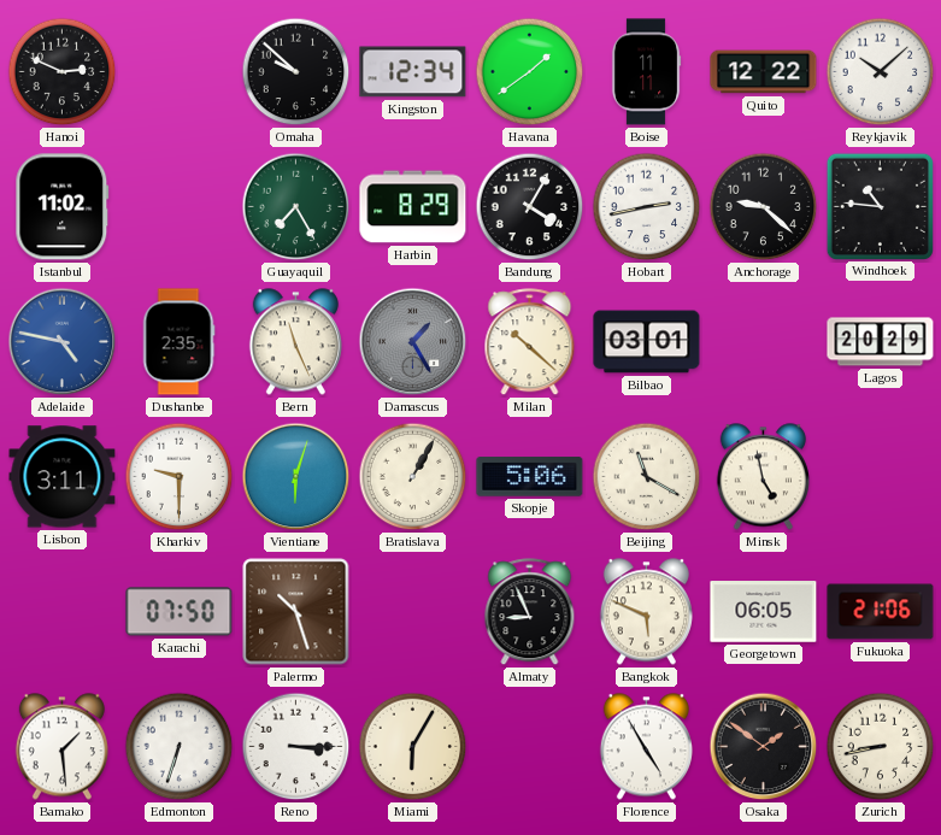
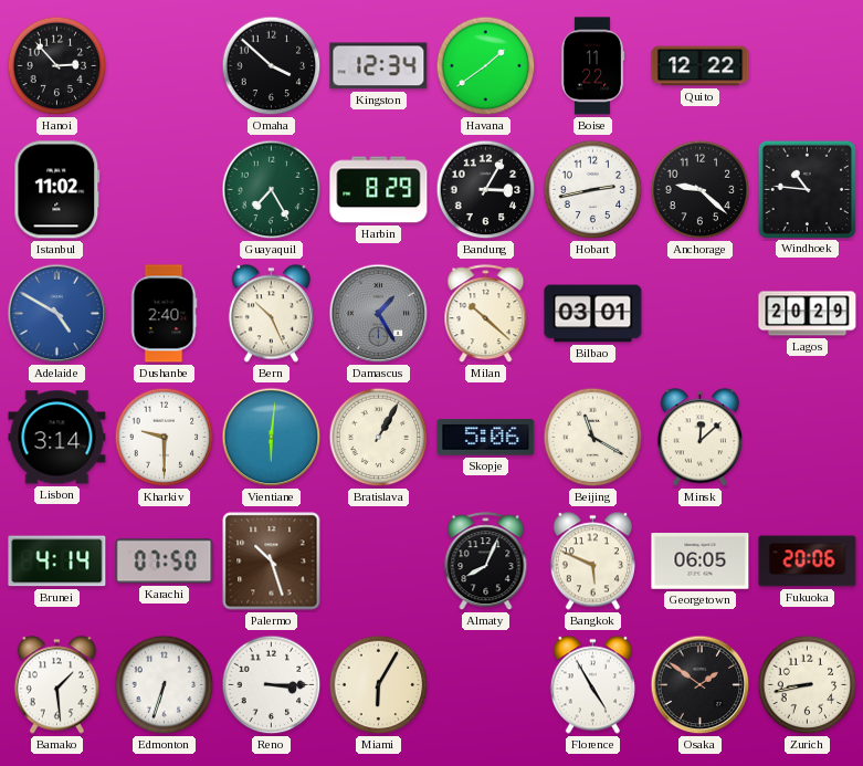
Hanoi: 2:49 -> 2:53 (57, 66)
Omaha: 9:52 -> 3:52 (272, 66)
Boise: 11:11 -> 11:22 (592, 66)
Reykjavik: 10:08 -> none (881, 72)
Bandung: 4:05 -> 3:05 (486, 190)
Adelaide: 4:47 -> 4:50 (57, 314)
Dushanbe: 2:35 -> 2:40 (164, 314)
Bern: 11:26 -> 10:26 (271, 314)
Lisbon: 3:11 -> 3:14 (57, 438)
Vientiane: 6:03 -> 6:01 (272, 438)
Minsk: 4:58 -> 12:08 (699, 438)
Brunei: none -> 4:14 (57, 562)
Almaty: 8:56 -> 8:04 (486, 562)
Fukuoka: 21:06 -> 20:06 (808, 562)
